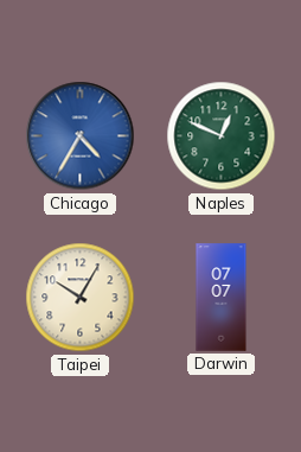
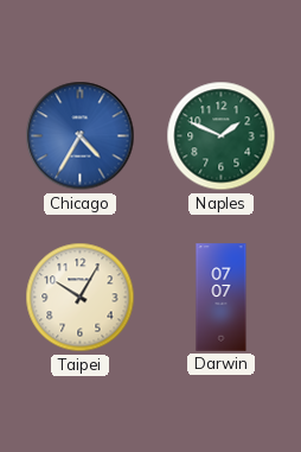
Naples: 12:49 -> 1:49 (222, 136)
